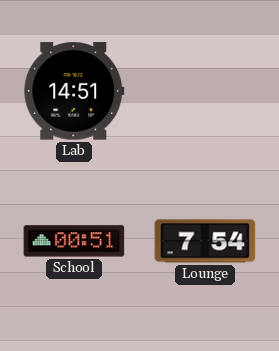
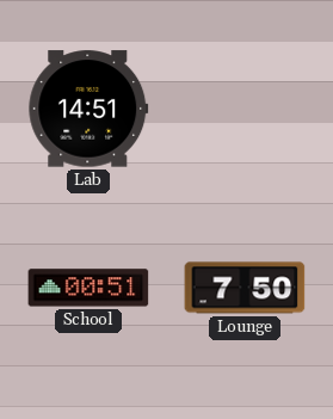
Lounge: 7:54 -> 7:50 (245, 288)
